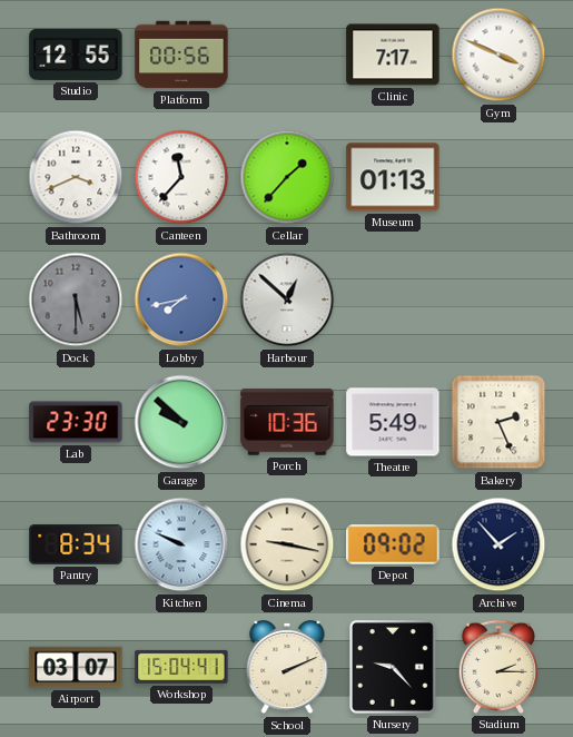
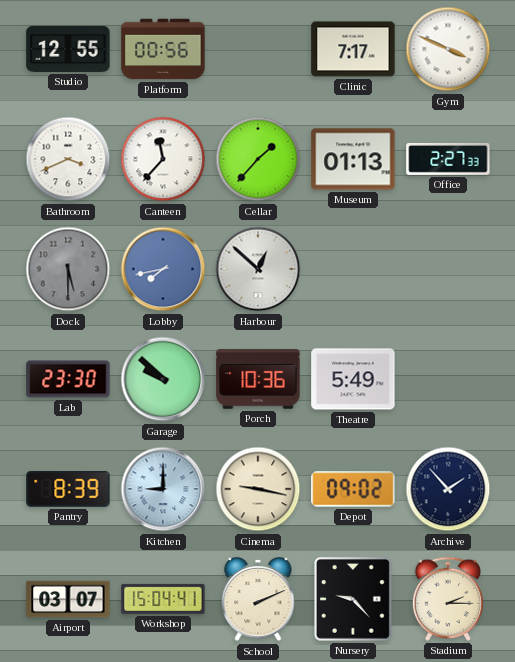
Office: none -> 2:27 (448, 159)
Bakery: 2:26 -> none (498, 422)
Pantry: 8:34 -> 8:39 (68, 490)
Kitchen: 9:49 -> 9:00 (163, 489)
